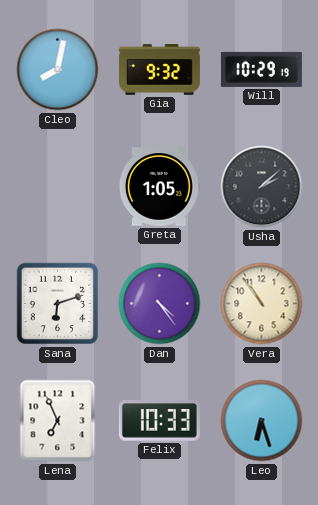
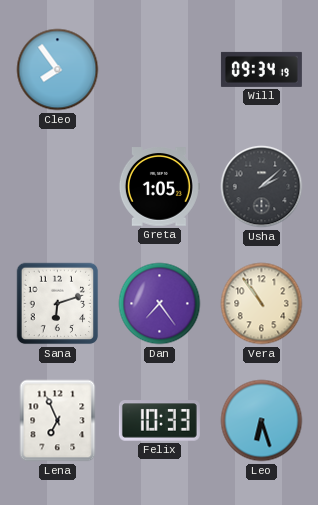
Cleo: 8:02 -> 7:54 (58, 70)
Gia: 9:32 -> none (159, 70)
Will: 10:29 -> 09:34 (261, 69)
Dan: 4:24 -> 7:24 (160, 304)
